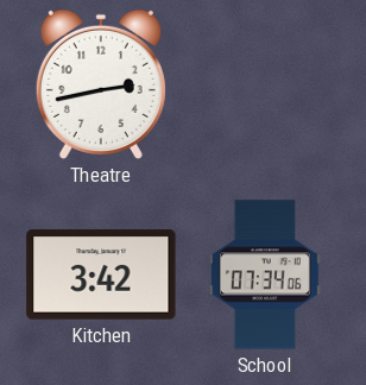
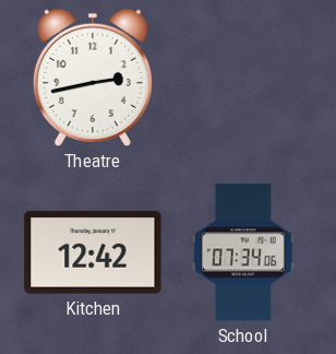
Kitchen: 3:42 -> 12:42 (93, 252)
